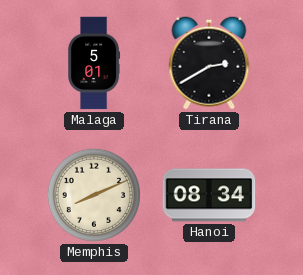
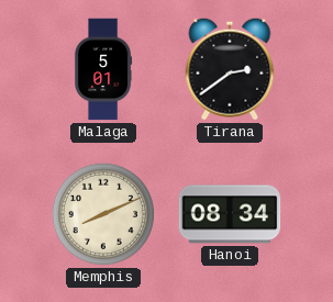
Tirana: 2:40 -> 2:39 (230, 69)
